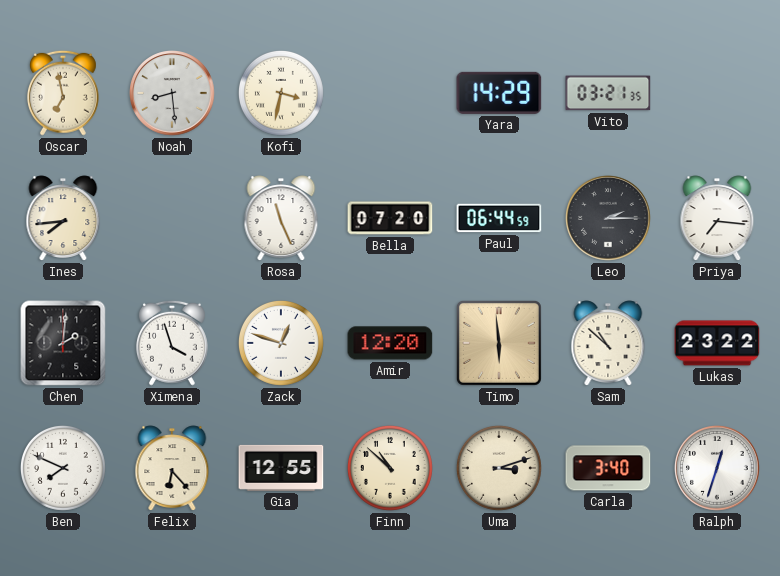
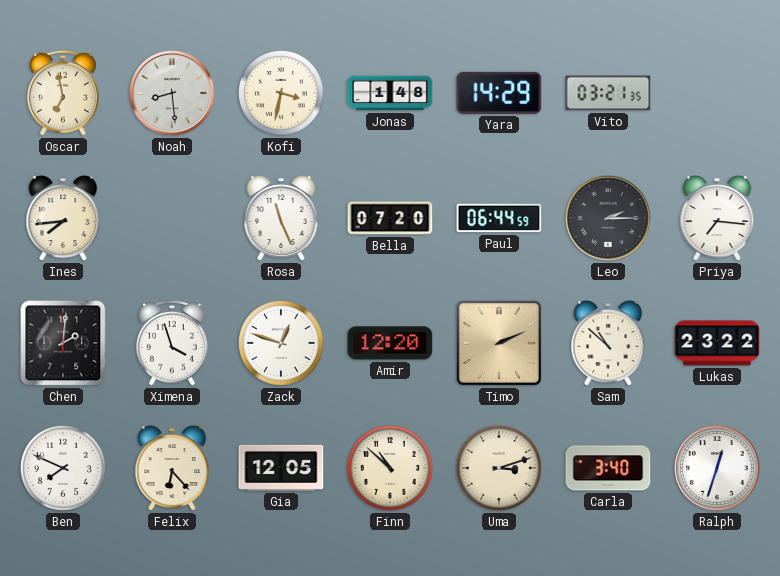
Jonas: none -> 1:48 (390, 93)
Timo: 5:59 -> 2:11 (499, 343)
Gia: 12:55 -> 12:05 (281, 468)
